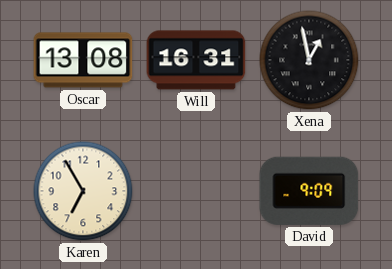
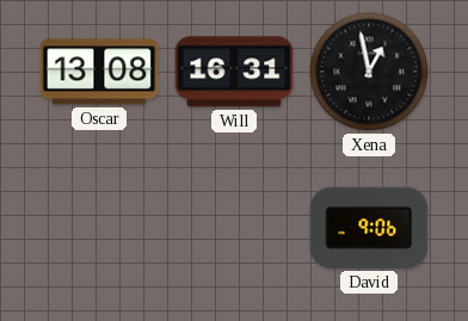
Karen: 6:55 -> none (83, 191)
David: 9:09 -> 9:06 (369, 228)
